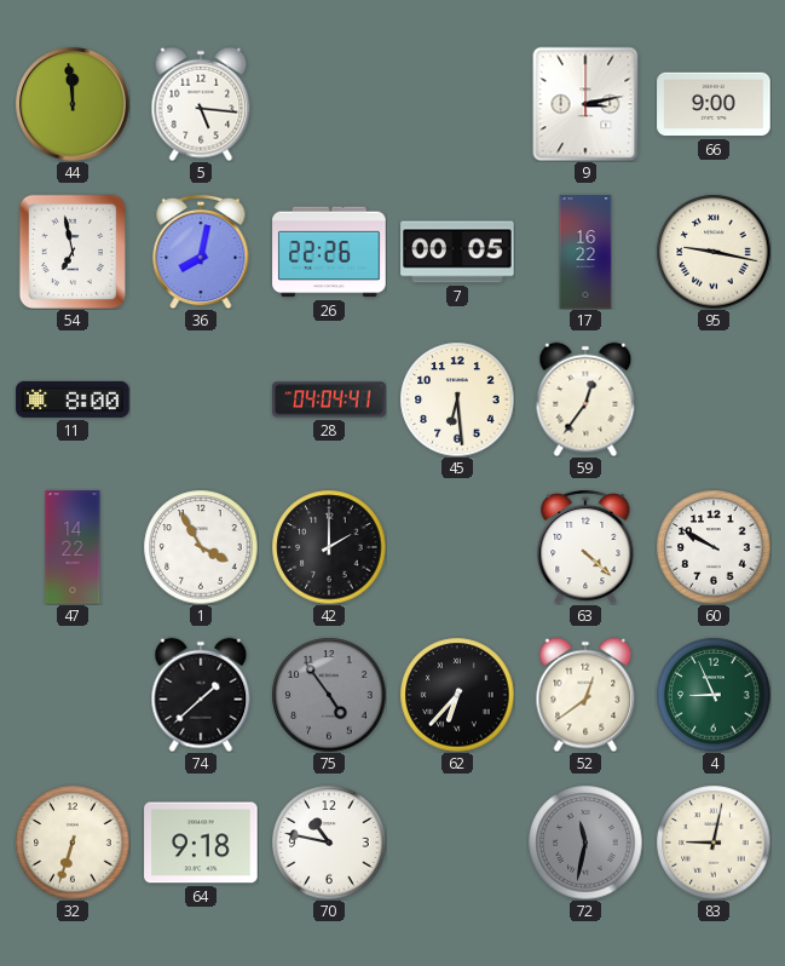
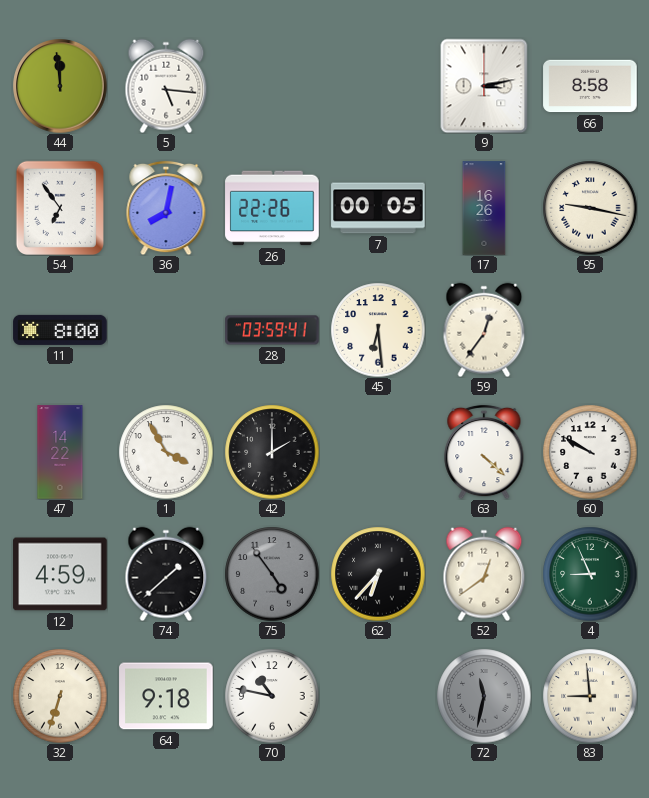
66: 9:00 -> 8:58 (590, 86)
54: 6:58 -> 6:54 (60, 208)
17: 16:22 -> 16:26 (484, 208)
28: 04:04 -> 03:59 (272, 330)
12: none -> 4:59 (60, 574)
83: 9:02 -> 8:59 (590, 696)
